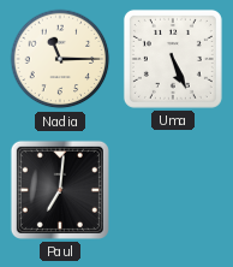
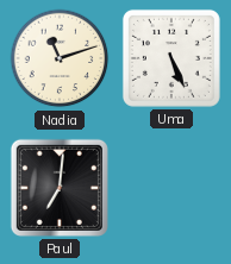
Nadia: 11:15 -> 11:12 (60, 58)
